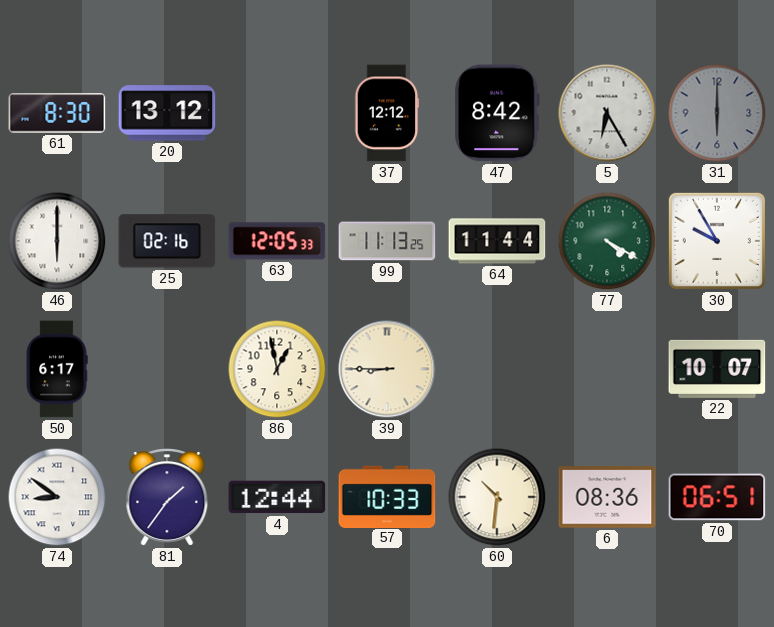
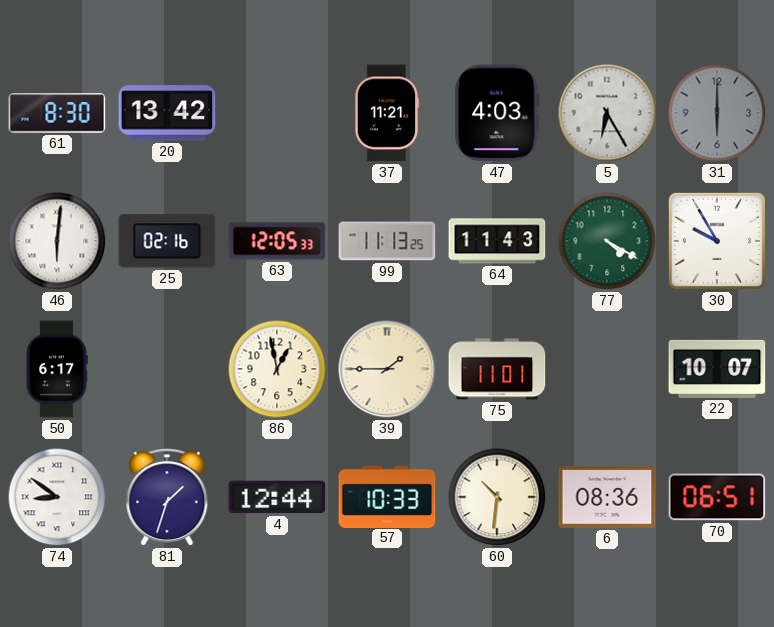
20: 13:12 -> 13:42 (167, 113)
37: 12:12 -> 11:21 (387, 113)
47: 8:42 -> 4:03 (497, 113)
46: 6:00 -> 6:01 (57, 241)
64: 11:44 -> 11:43 (497, 241)
39: 8:45 -> 1:45 (387, 369)
75: none -> 11:01 (497, 369)
81: 1:36 -> 1:33 (167, 498)
